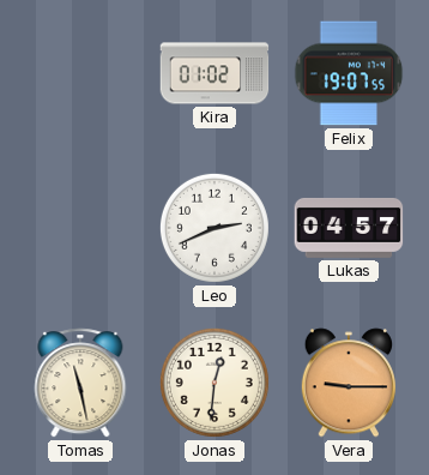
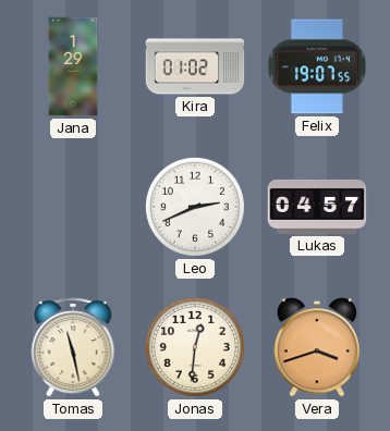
Jana: none -> 1:29 (73, 66)
Vera: 9:15 -> 3:42 (316, 347)
